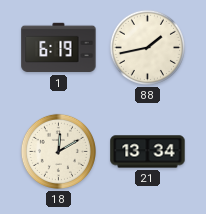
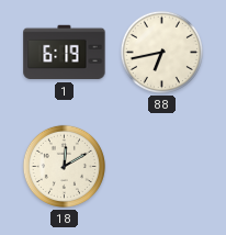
88: 1:43 -> 6:43 (161, 52)
21: 13:34 -> none (148, 152)
